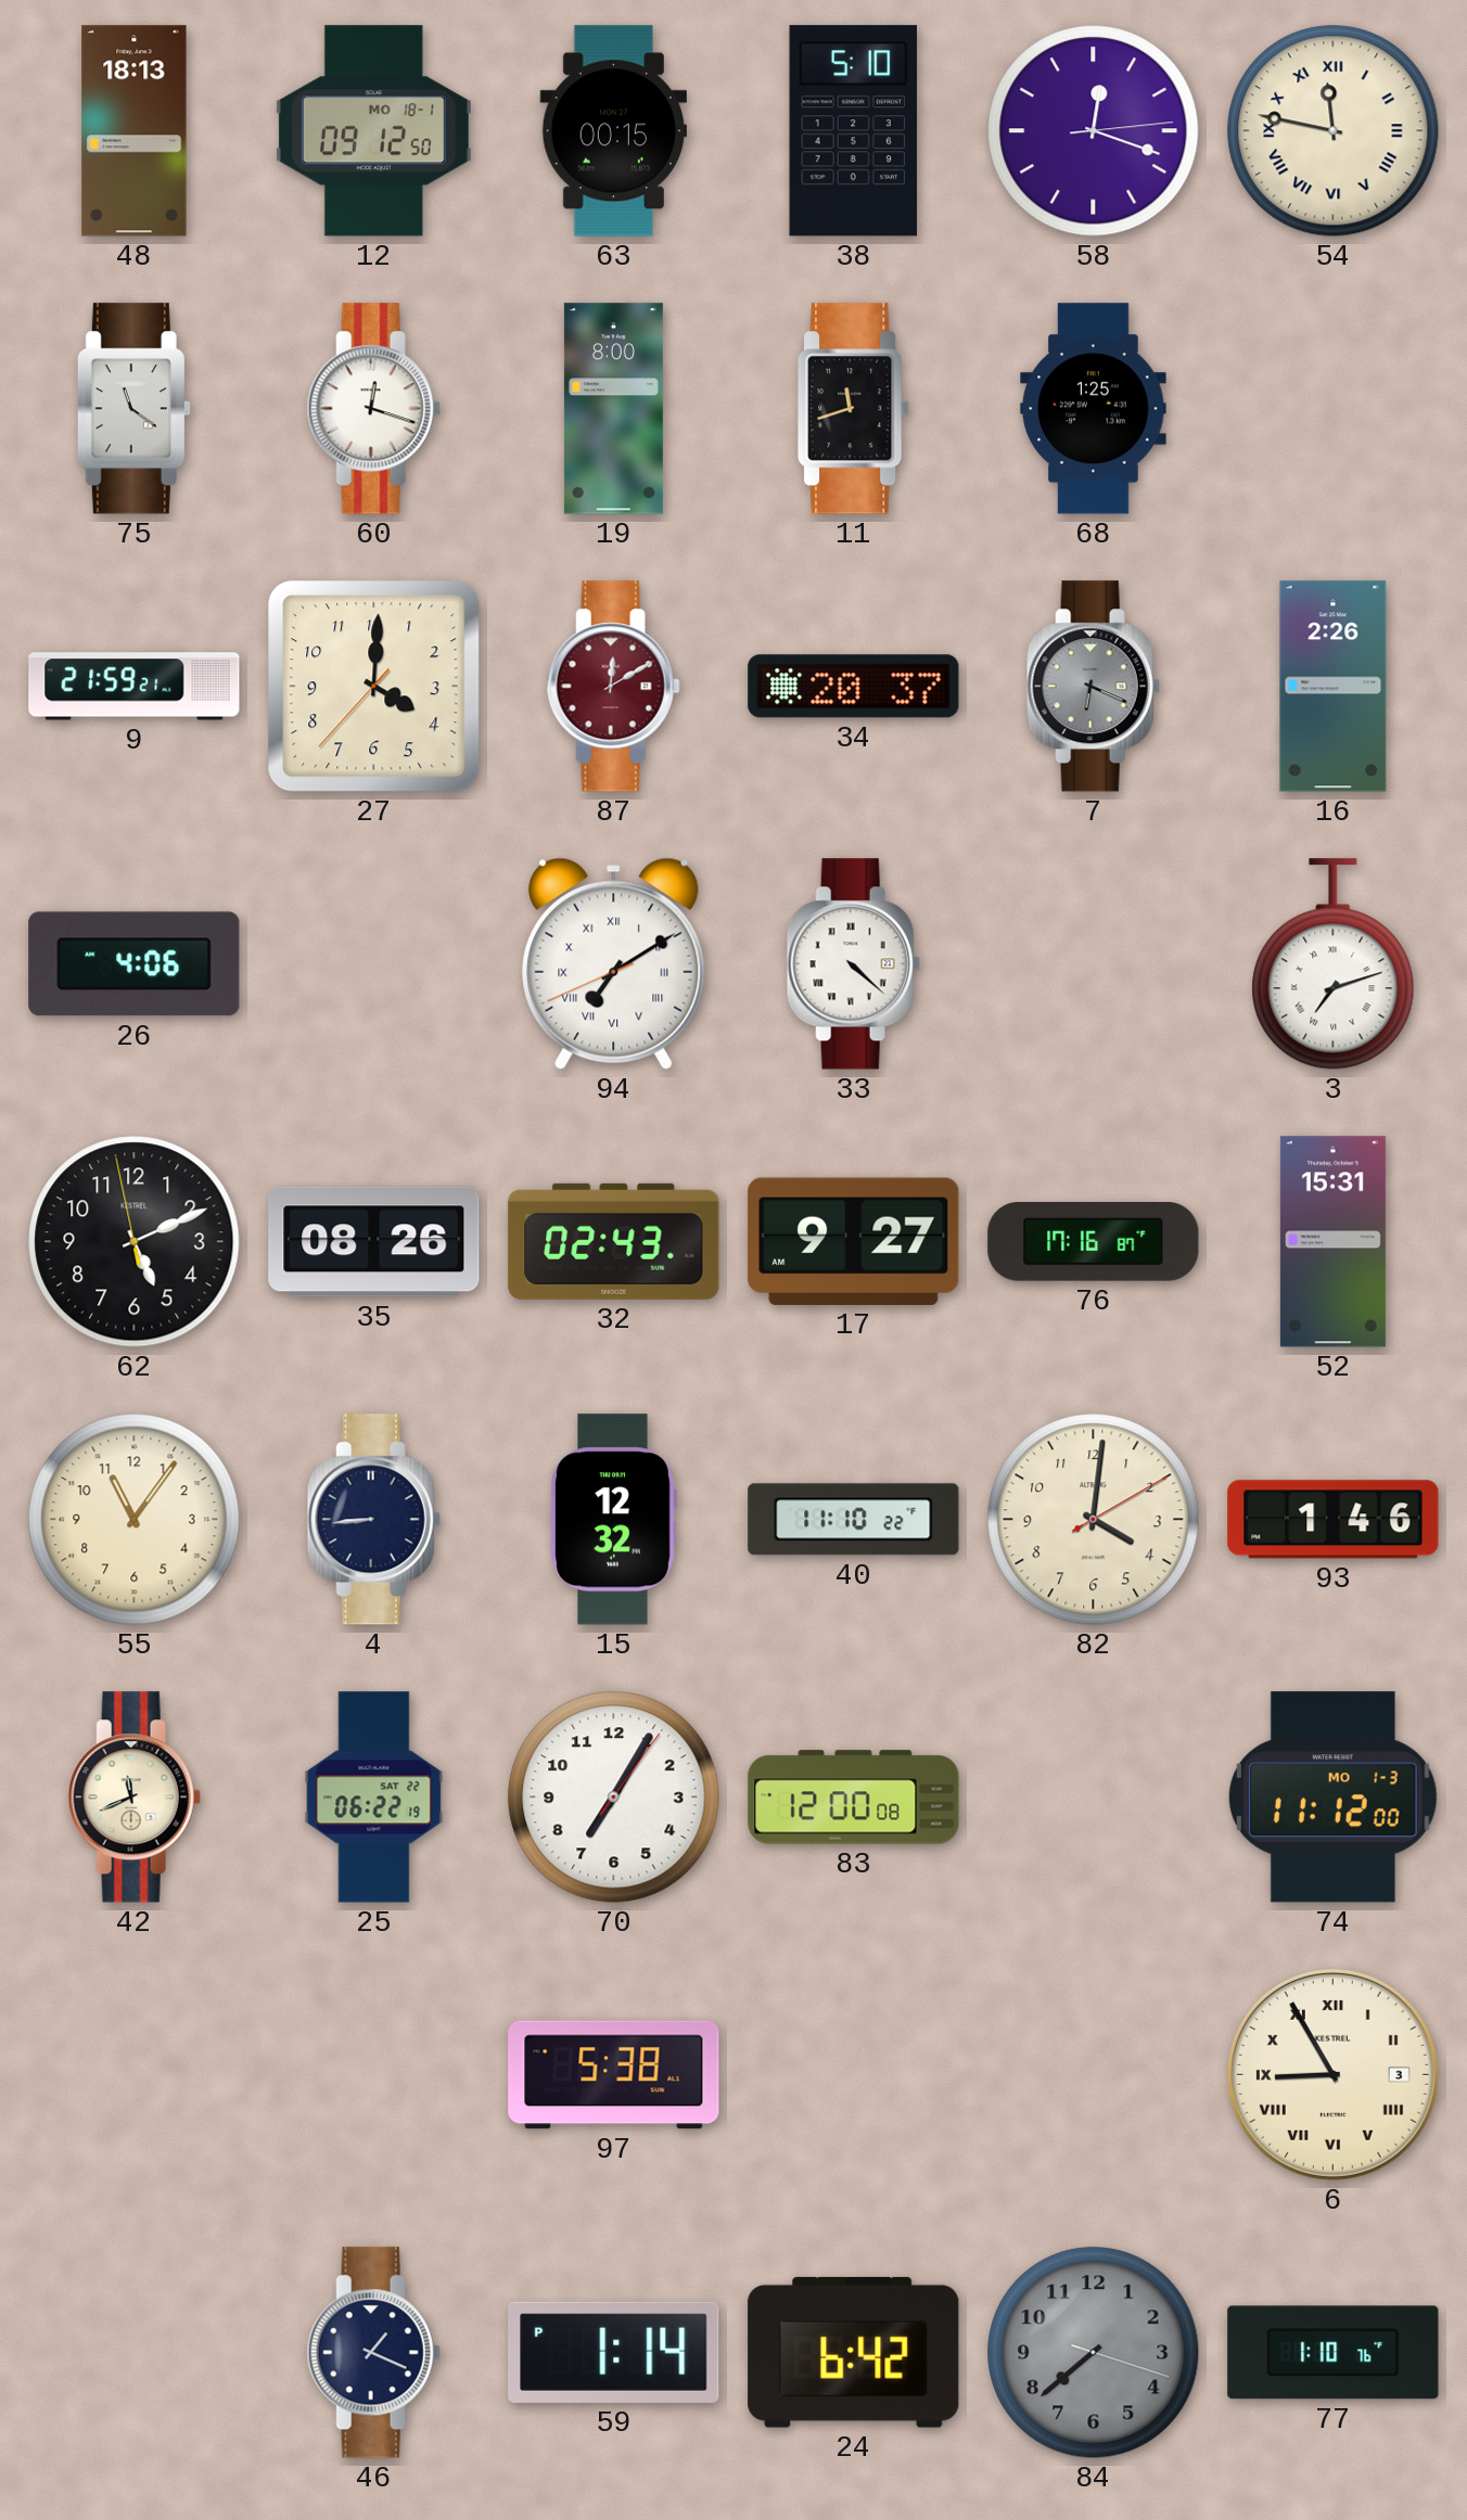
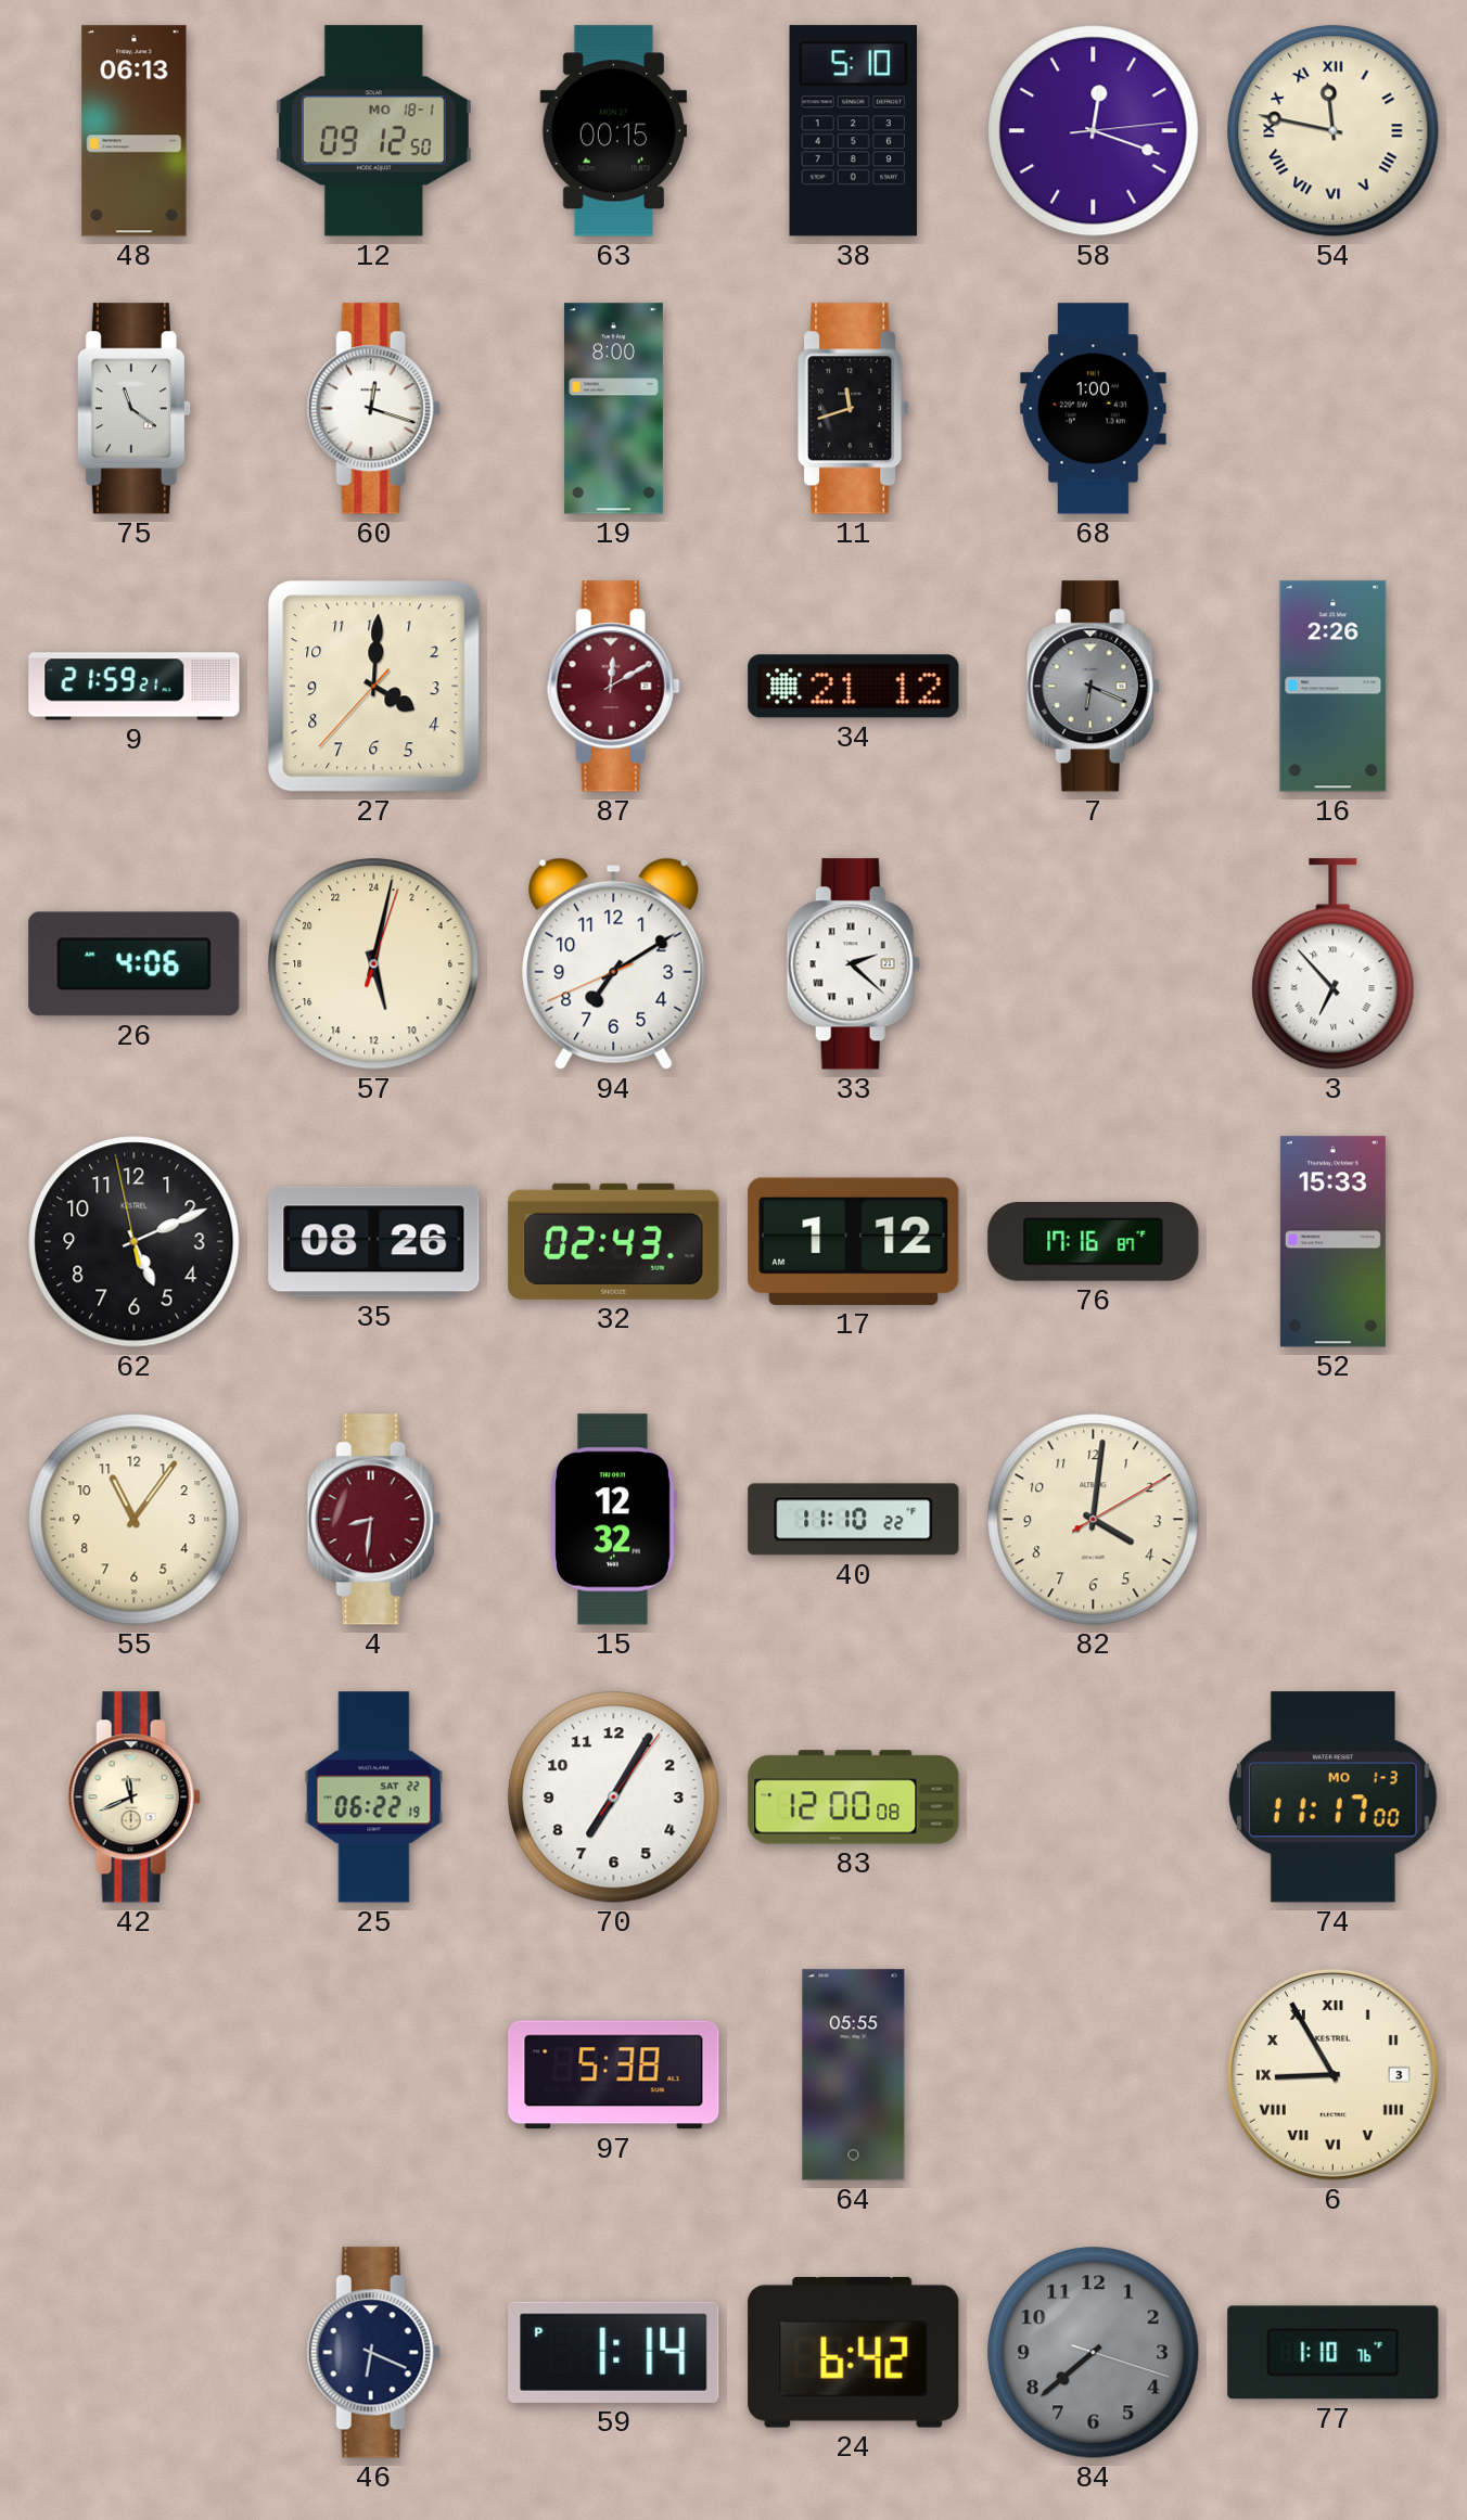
48: 18:13 -> 06:13 (135, 131)
68: 1:25 -> 1:00 (1094, 409)
34: 20:37 -> 21:12 (854, 687)
57: none -> 11:02 (374, 964)
94 numerals: Roman -> Arabic (614, 963)
33: 4:22 -> 2:22 (853, 964)
3: 7:12 -> 6:53 (1334, 964)
17: 9:27 -> 1:12 (854, 1241)
52: 15:31 -> 15:33 (1332, 1242)
4: 8:44 -> 8:31 (373, 1520)
4 dial: navy -> burgundy (373, 1520)
93: 1:46 -> none (1334, 1520)
74: 11:12 -> 11:17 (1332, 1798)
64: none -> 05:55 (854, 2075)
46: 1:19 -> 6:19 (373, 2353)
